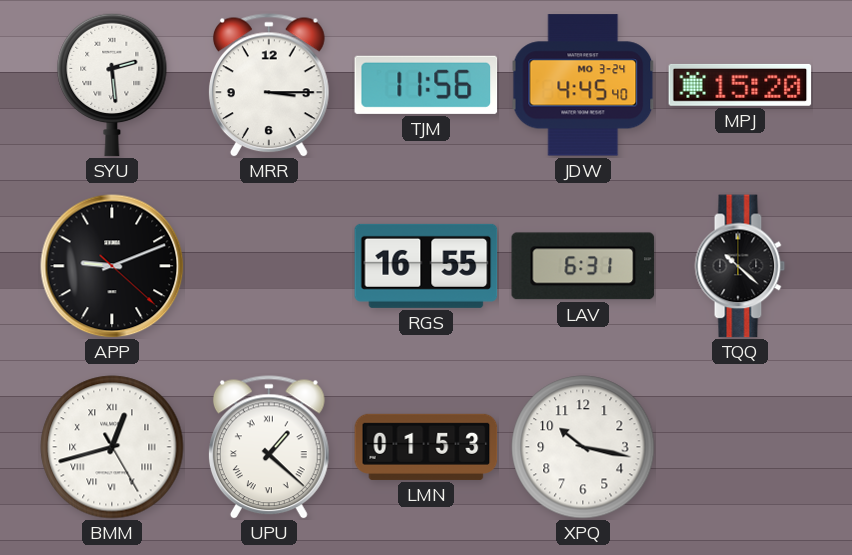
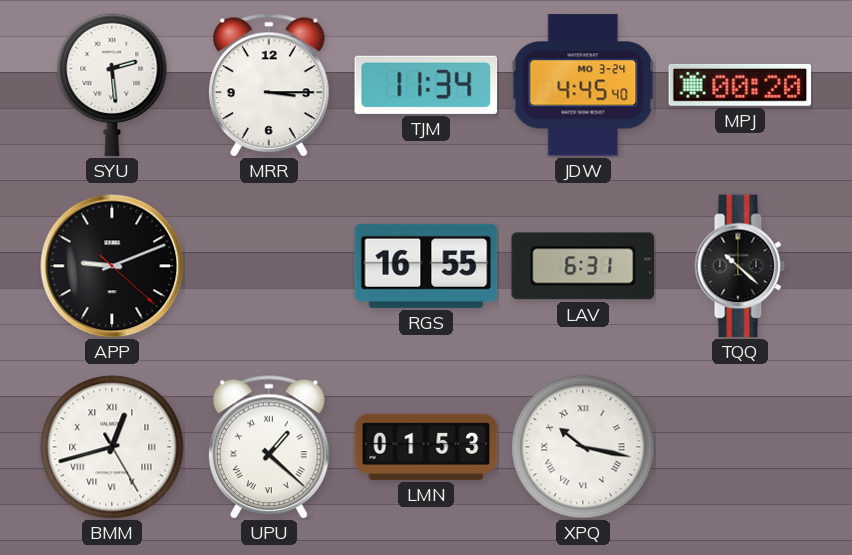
TJM: 11:56 -> 11:34 (426, 85)
MPJ: 15:20 -> 00:20 (740, 85)
XPQ numerals: Arabic -> Roman (583, 447)
